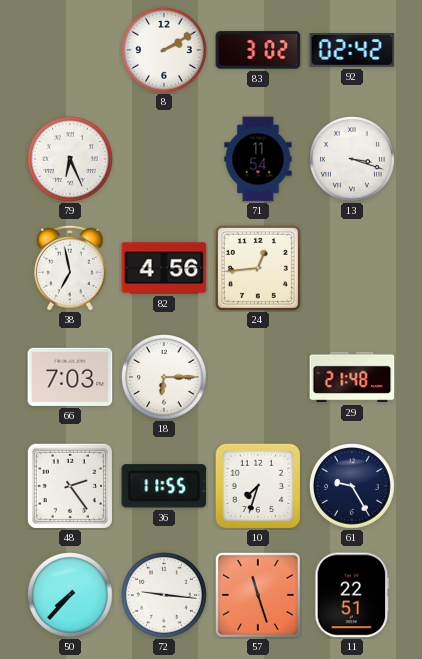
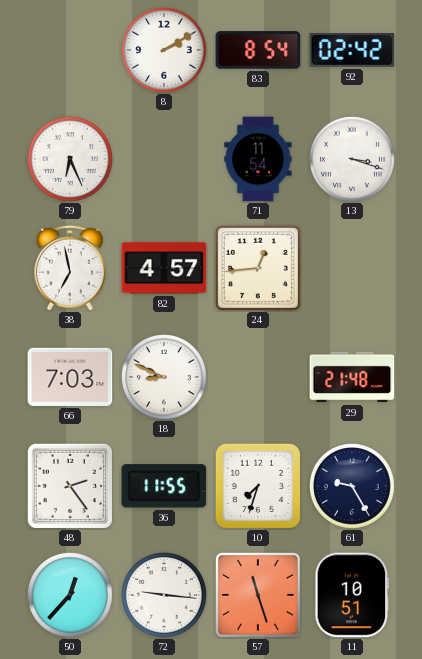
83: 3:02 -> 8:54 (258, 50)
82: 4:56 -> 4:57 (164, 268)
18: 6:15 -> 8:49 (165, 378)
50: 7:37 -> 12:37 (71, 596)
11: 22:51 -> 10:51 (352, 595)
